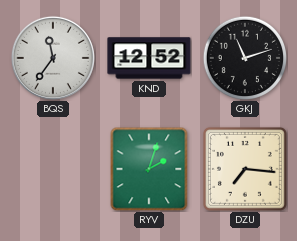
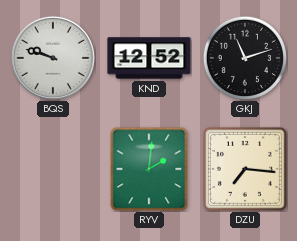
BQS: 11:36 -> 9:48 (53, 58)
RYV: 2:03 -> 2:01 (149, 169)
